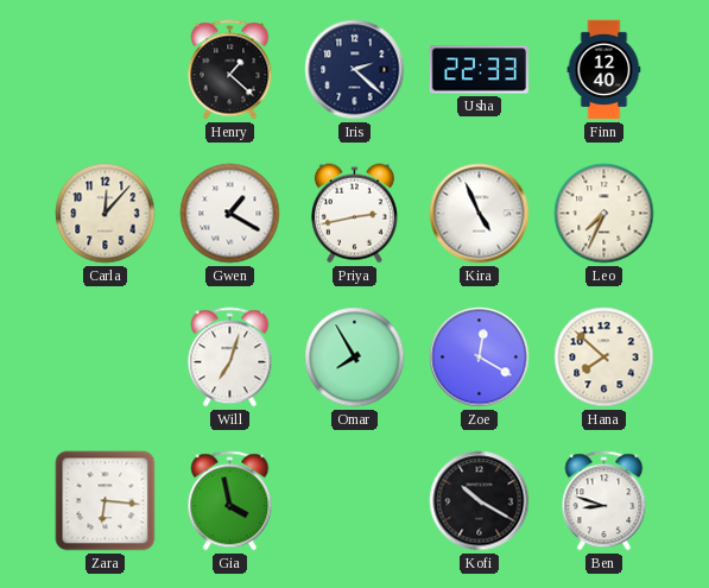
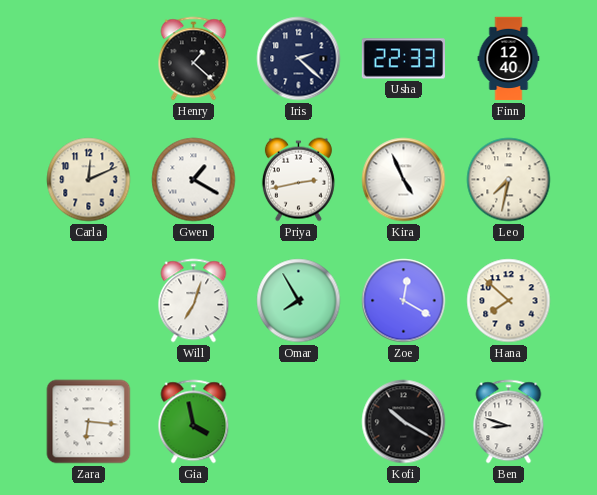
Carla: 12:07 -> 12:11 (89, 180)
Leo: 7:34 -> 7:32 (509, 180)
